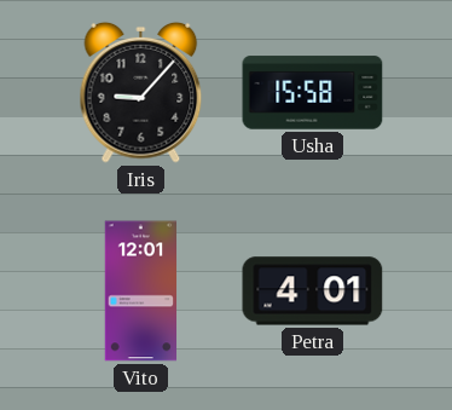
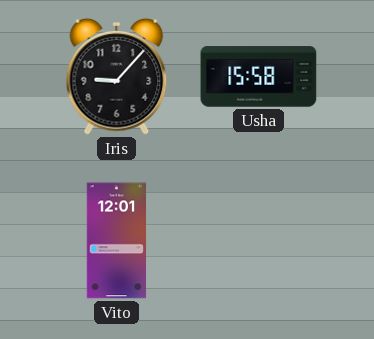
Petra: 4:01 -> none (313, 291)
